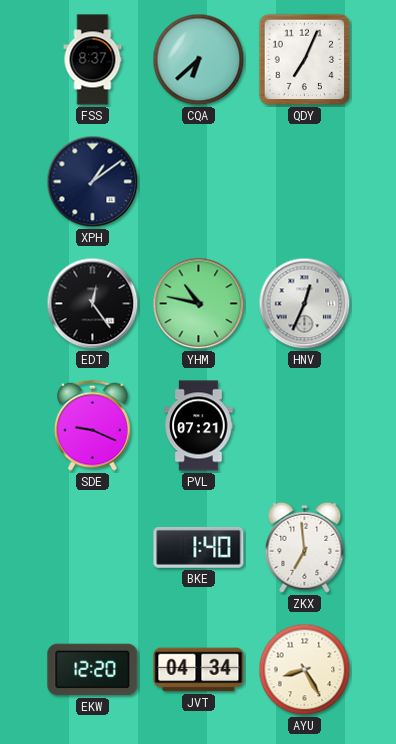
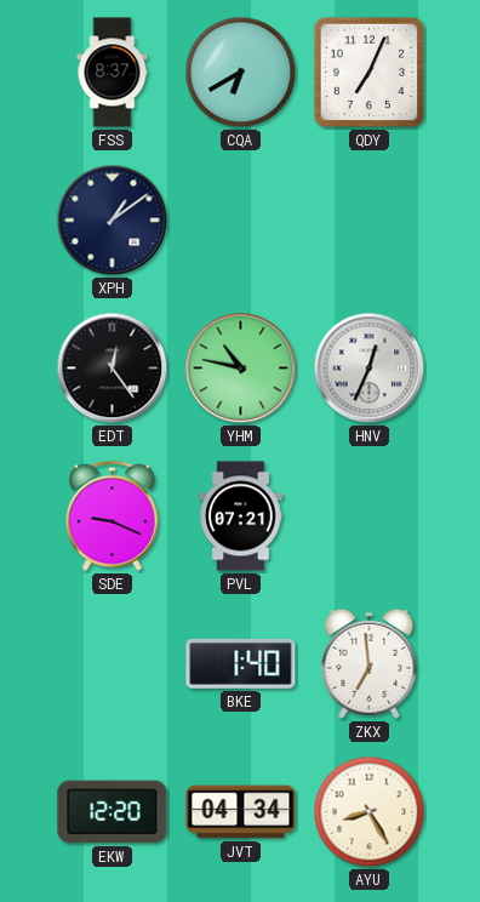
CQA: 6:38 -> 6:40 (241, 73)
